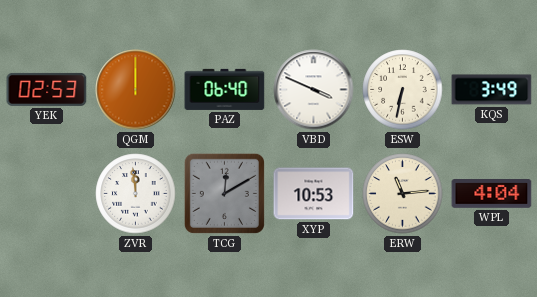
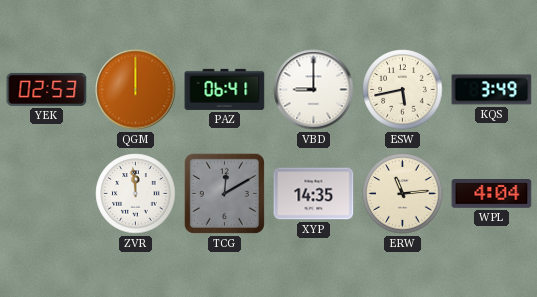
PAZ: 06:40 -> 06:41 (225, 89)
VBD: 3:49 -> 9:00 (314, 90)
ESW: 6:32 -> 5:43 (403, 90)
XYP: 10:53 -> 14:35 (314, 194)
